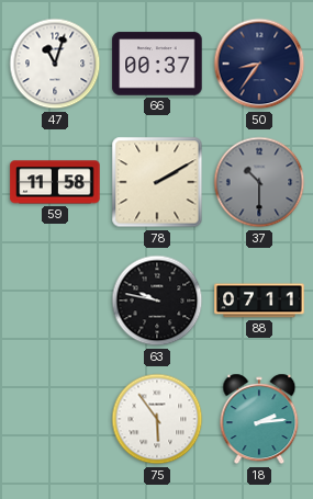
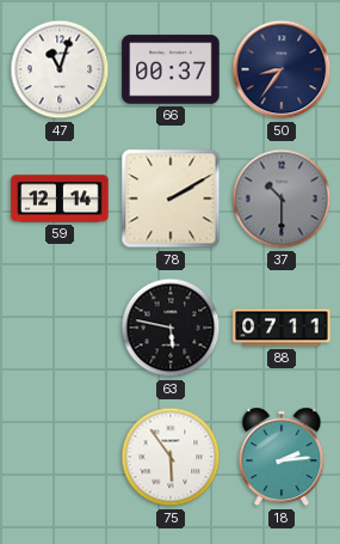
59: 11:58 -> 12:14 (60, 198)
63: 9:47 -> 5:47 (171, 328)
